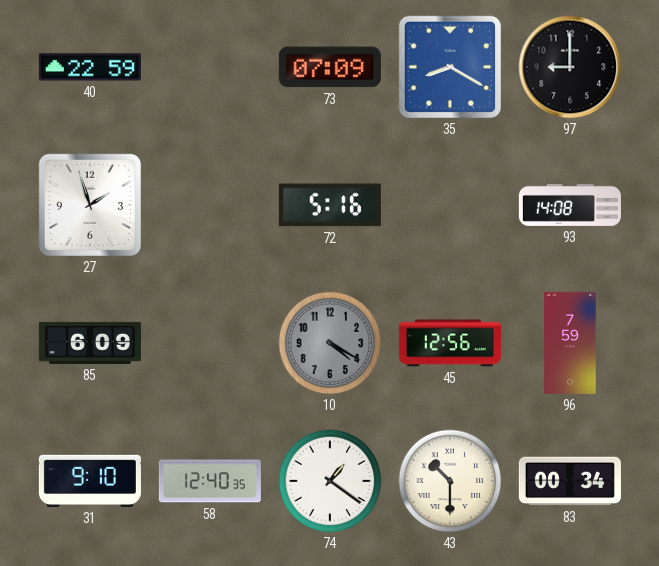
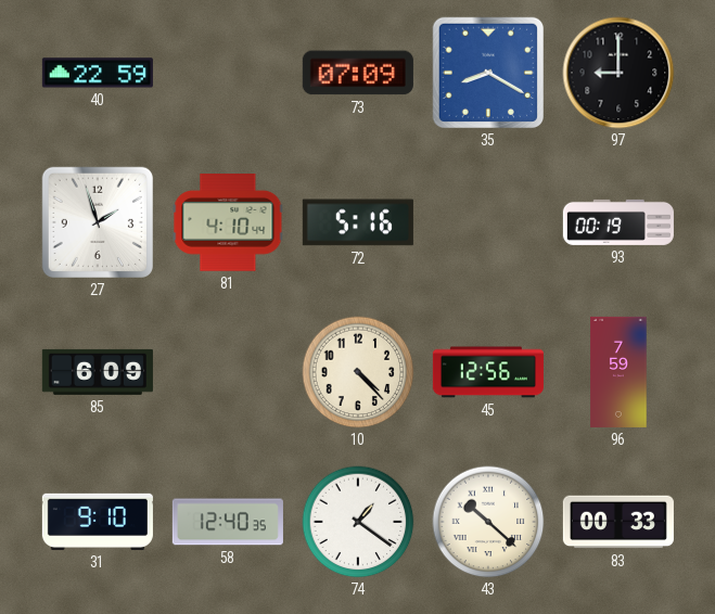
81: none -> 4:10 (228, 223)
93: 14:08 -> 00:19 (618, 222)
10: 4:20 -> 4:23 (358, 372)
10 dial: grey -> cream (358, 372)
43: 10:30 -> 10:22 (488, 522)
83: 00:34 -> 00:33 (618, 522)
